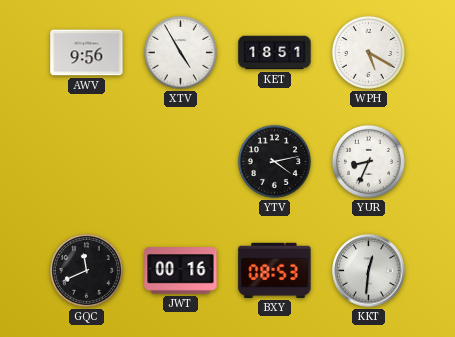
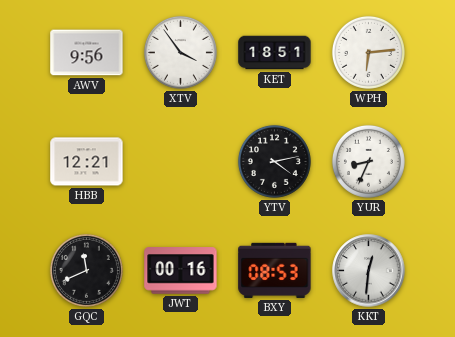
XTV: 4:55 -> 3:54 (180, 52)
WPH: 5:20 -> 6:14 (368, 52)
HBB: none -> 12:21 (87, 162)
